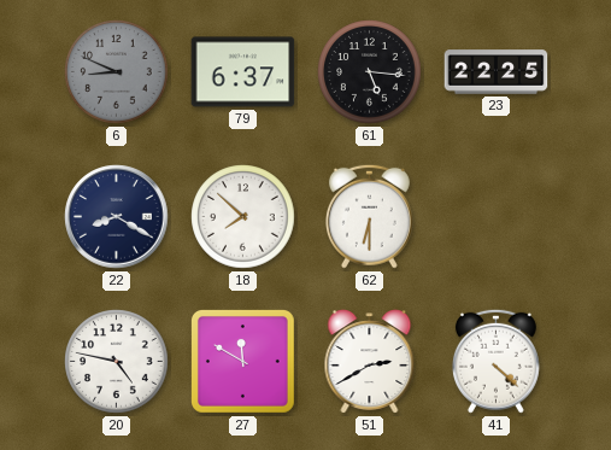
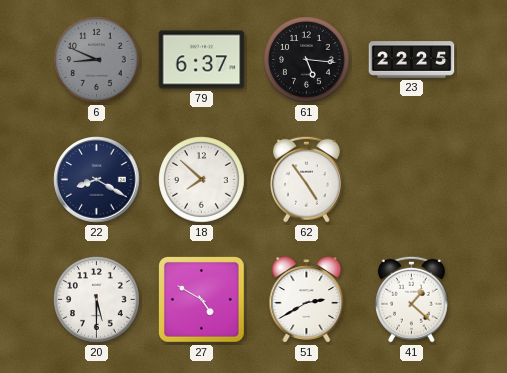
62: 6:30 -> 4:54 (306, 179)
20: 4:47 -> 5:30 (97, 300)
27: 11:50 -> 4:50 (202, 300)
41: 4:22 -> 1:22 (411, 299)
